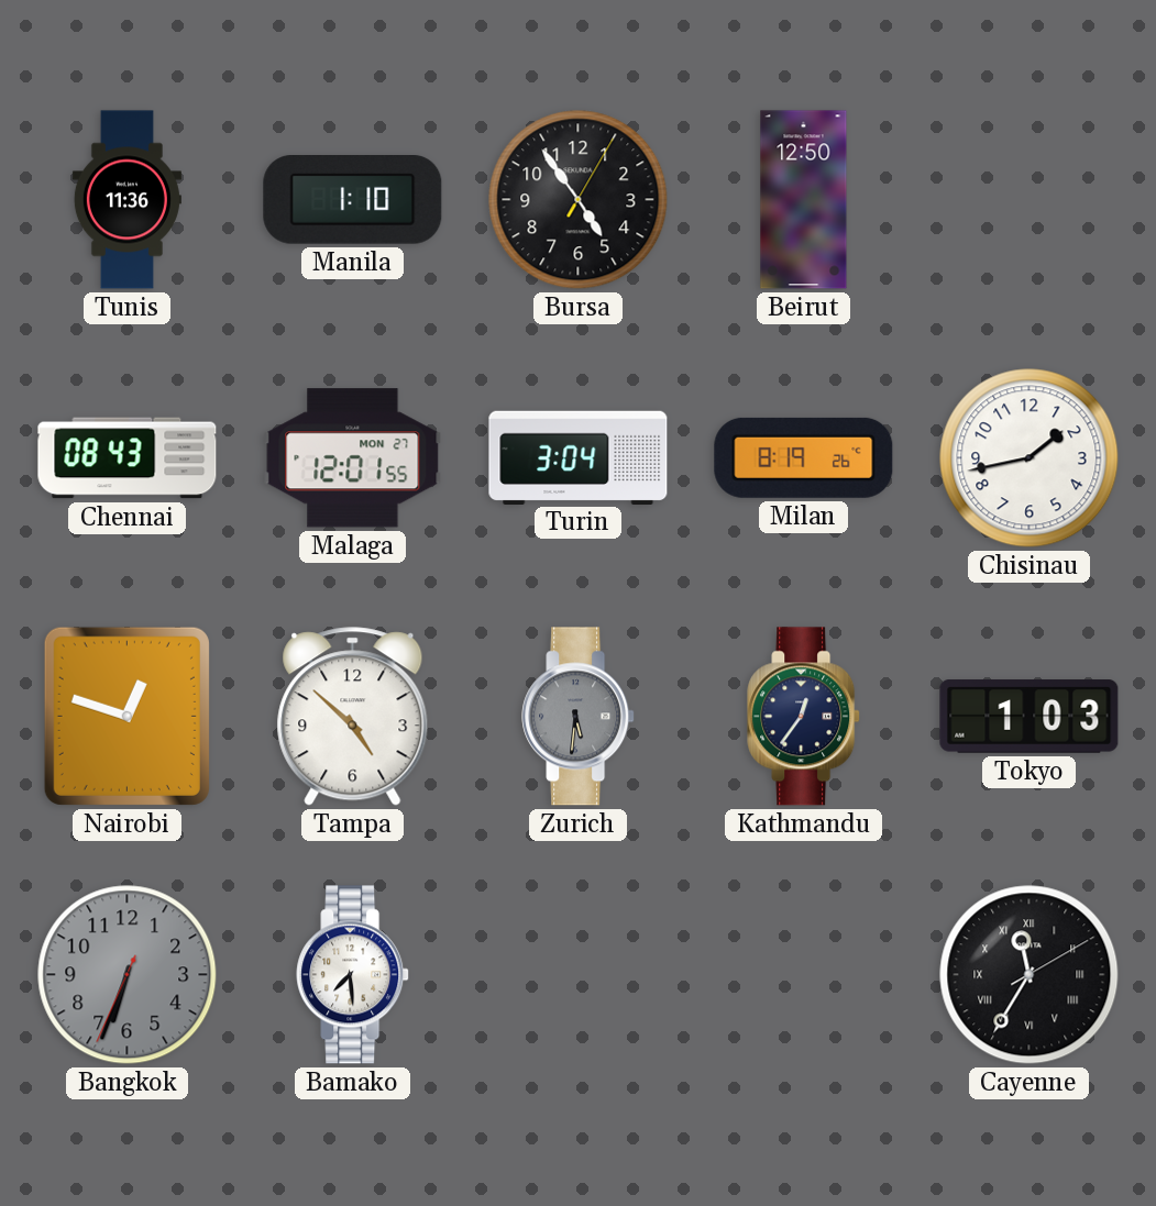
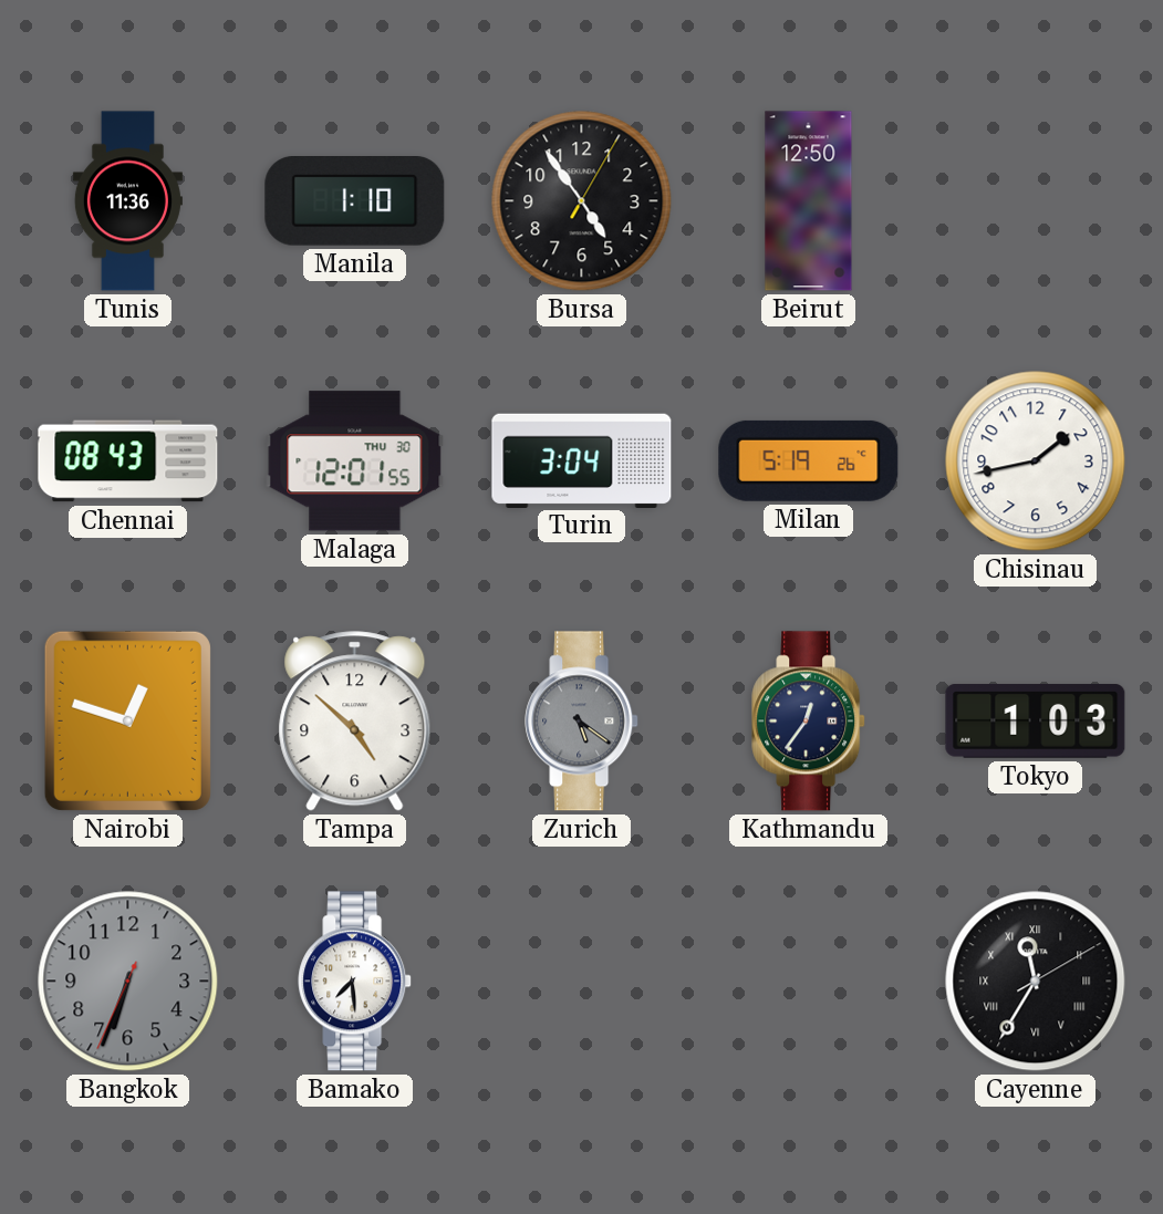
Malaga date: MON 27 -> THU 30 (355, 461)
Milan: 8:19 -> 5:19 (809, 460)
Zurich: 5:31 -> 5:21 (582, 722)
